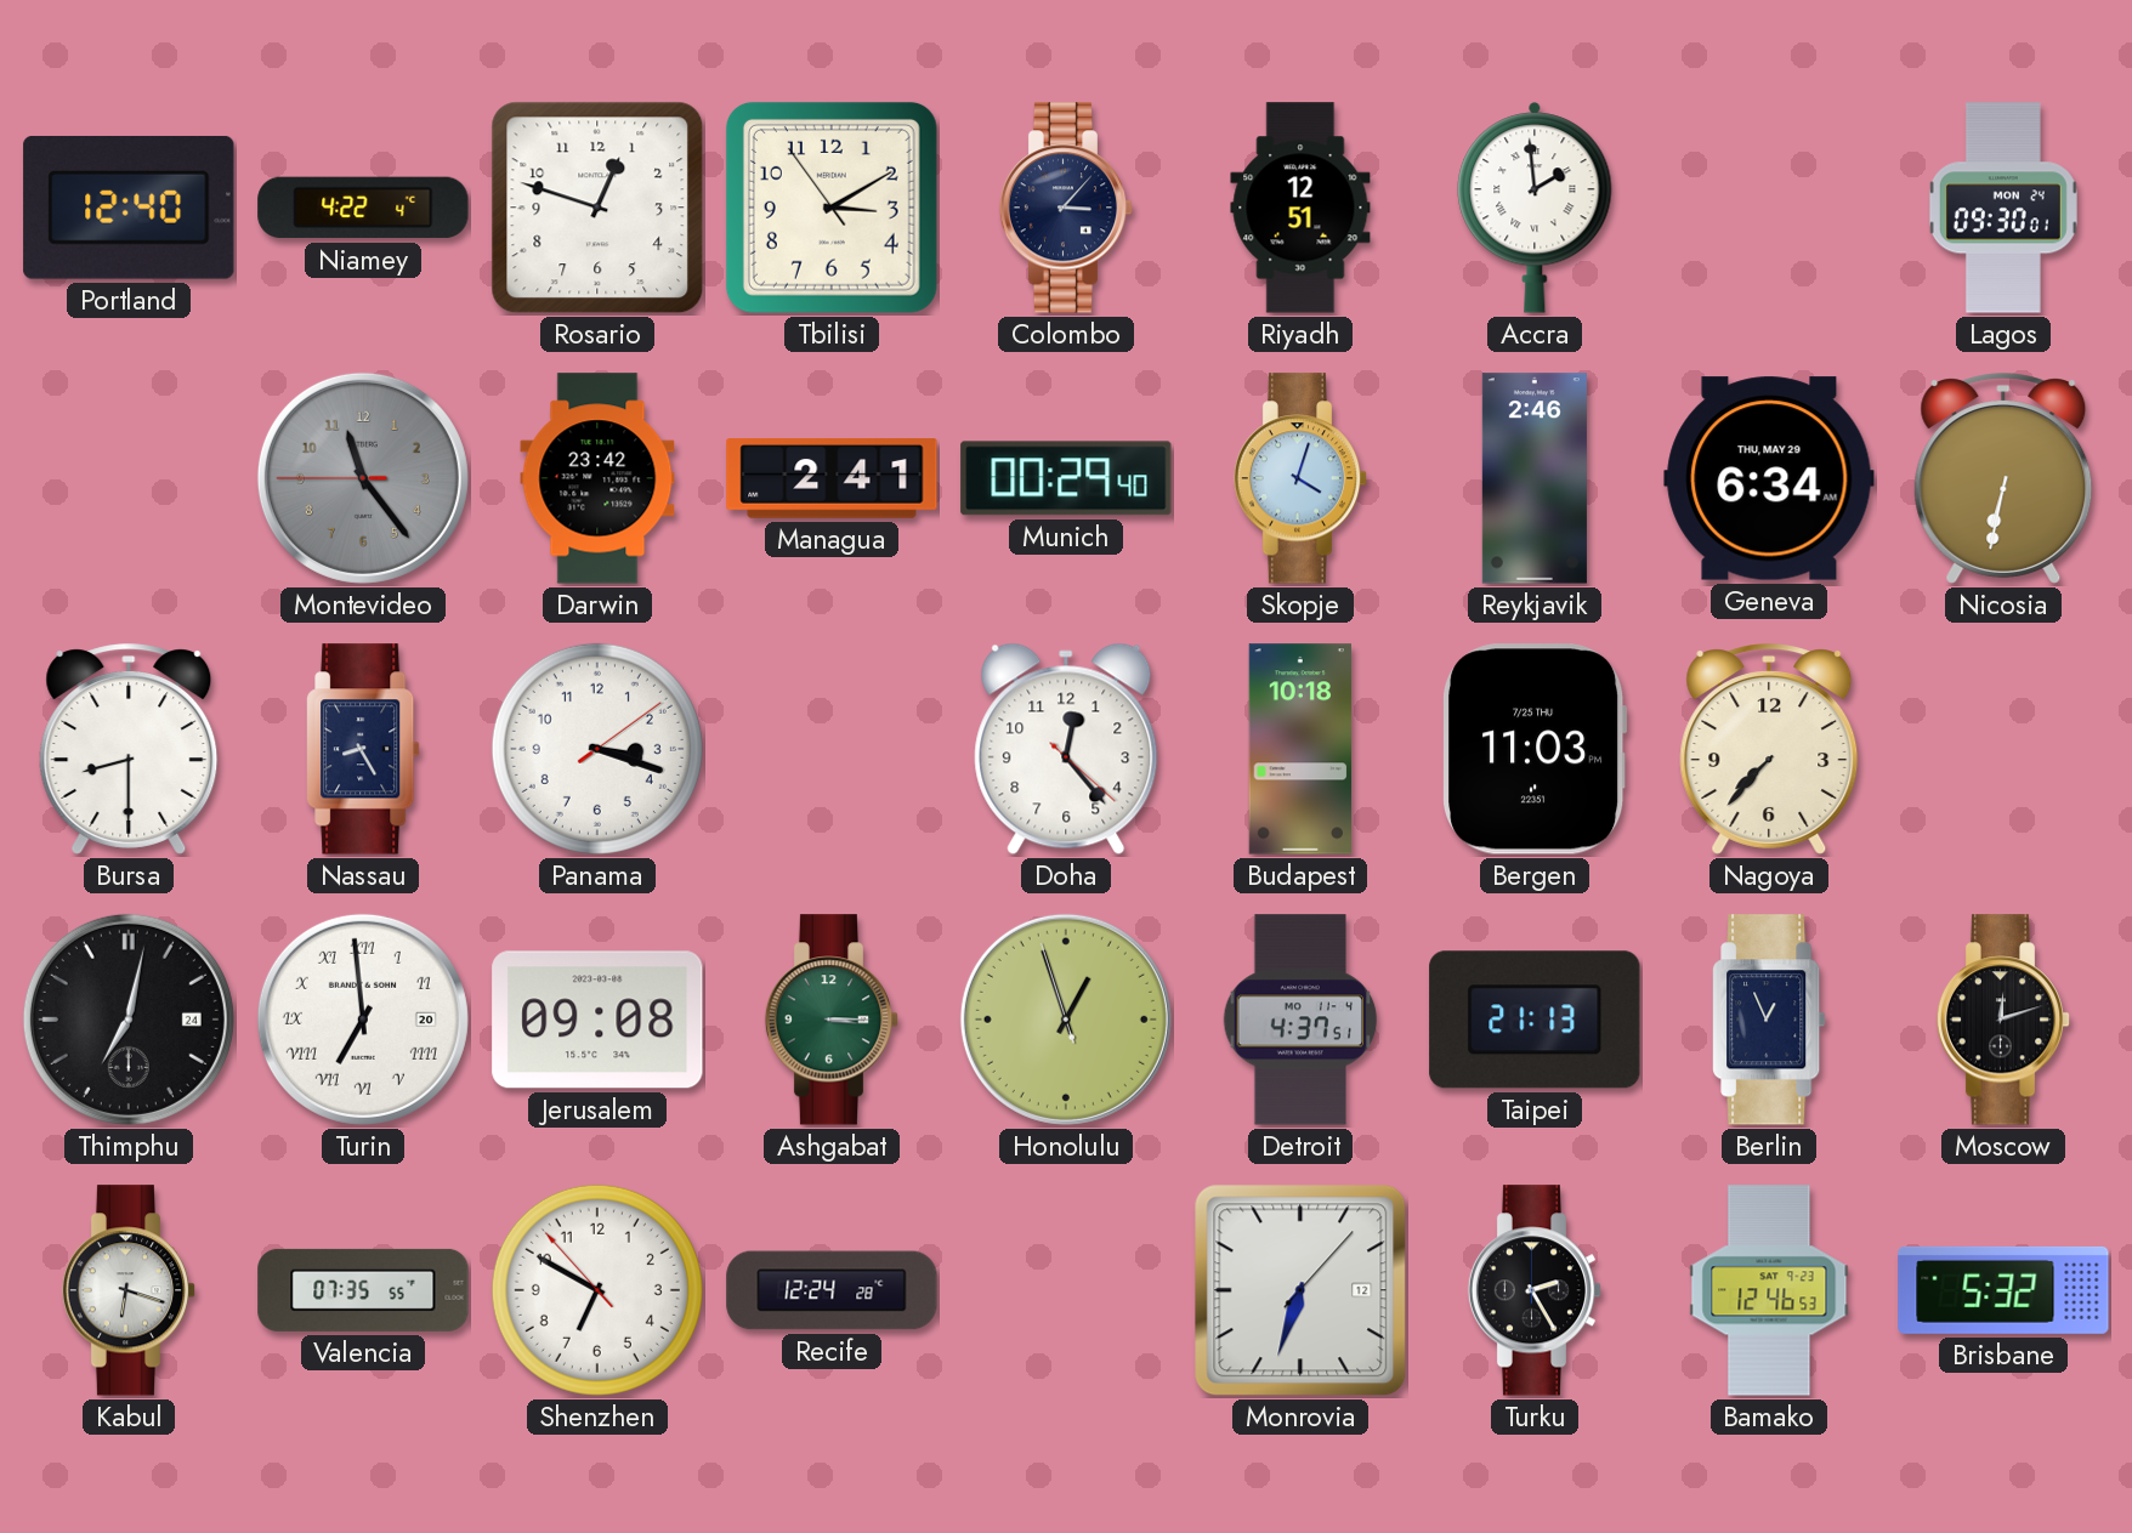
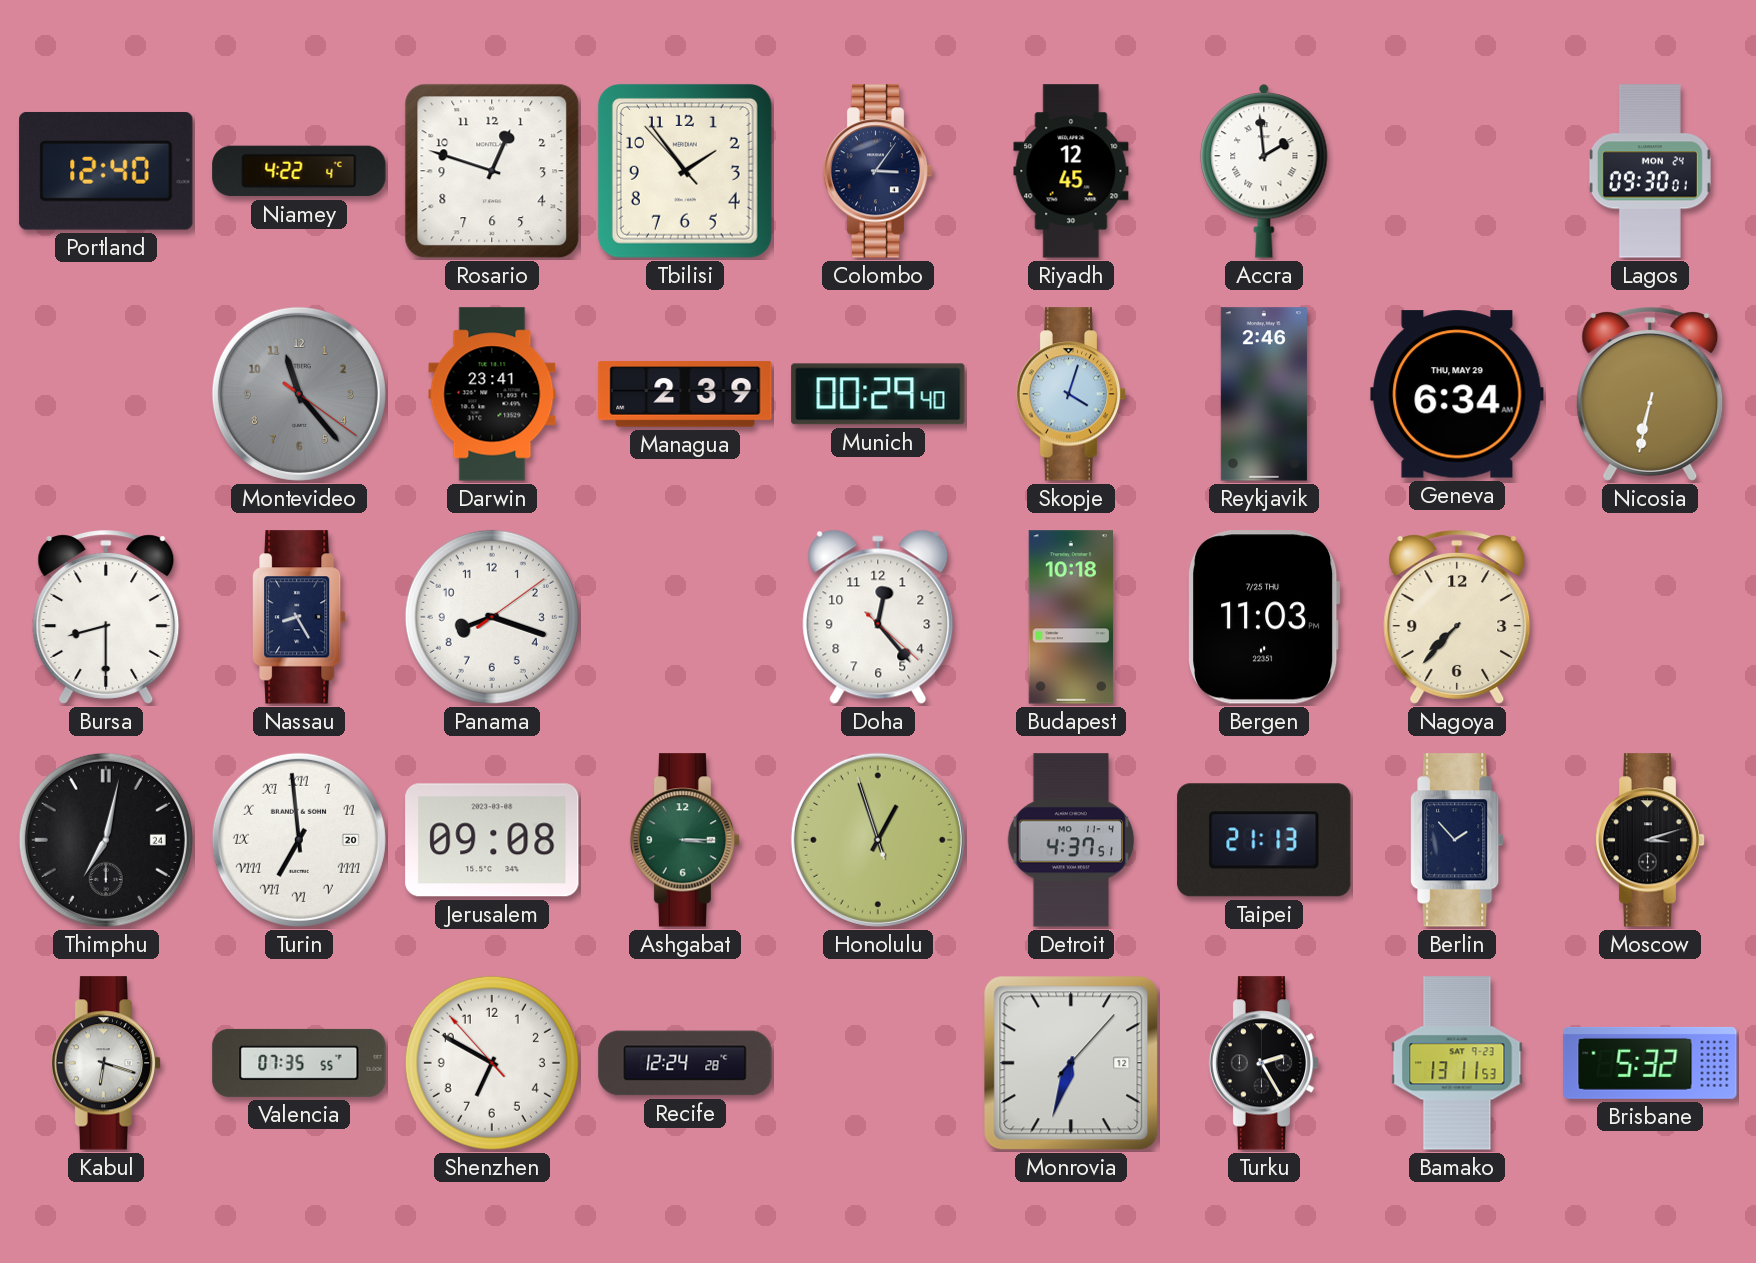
Tbilisi: 3:09 -> 1:53 (685, 171)
Colombo: 3:07 -> 3:06 (878, 171)
Riyadh: 12:51 -> 12:45 (1071, 171)
Montevideo: 11:23:45 -> 11:23:21 (299, 394)
Darwin: 23:42 -> 23:41 (492, 394)
Managua: 2:41 -> 2:39 (685, 394)
Panama: 3:18 -> 8:18 (492, 617)
Berlin: 12:56 -> 1:53 (1457, 840)
Moscow: 12:12 -> 3:12 (1650, 840)
Bamako: 12:46 -> 13:11 (1457, 1063)
